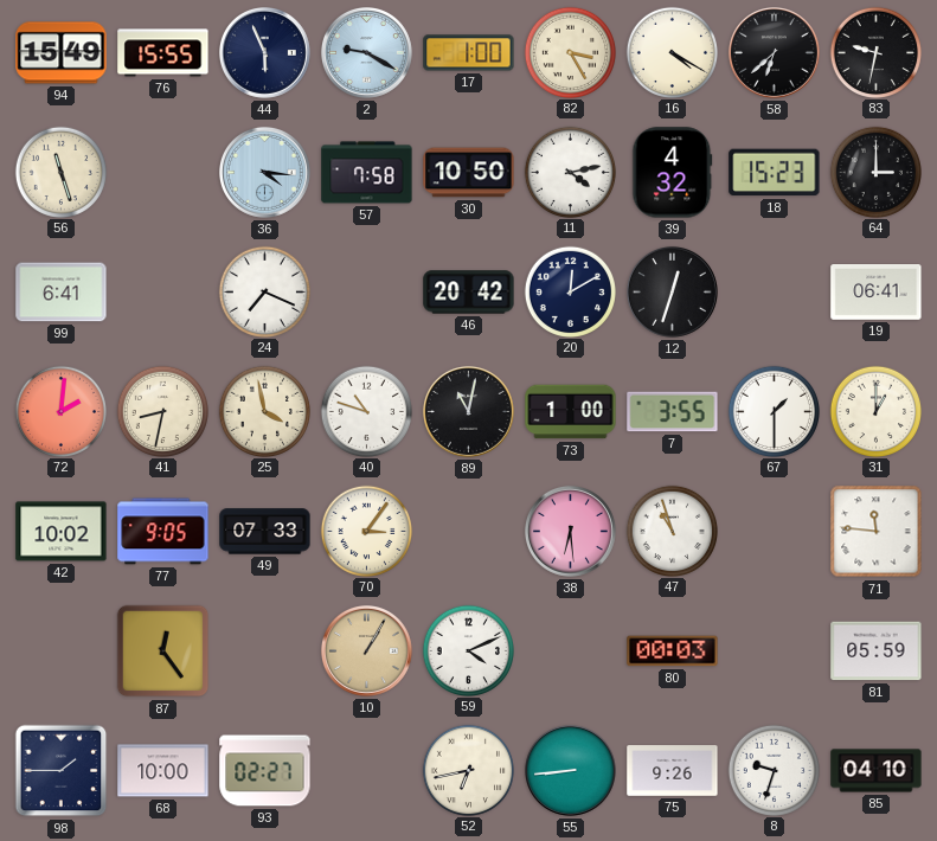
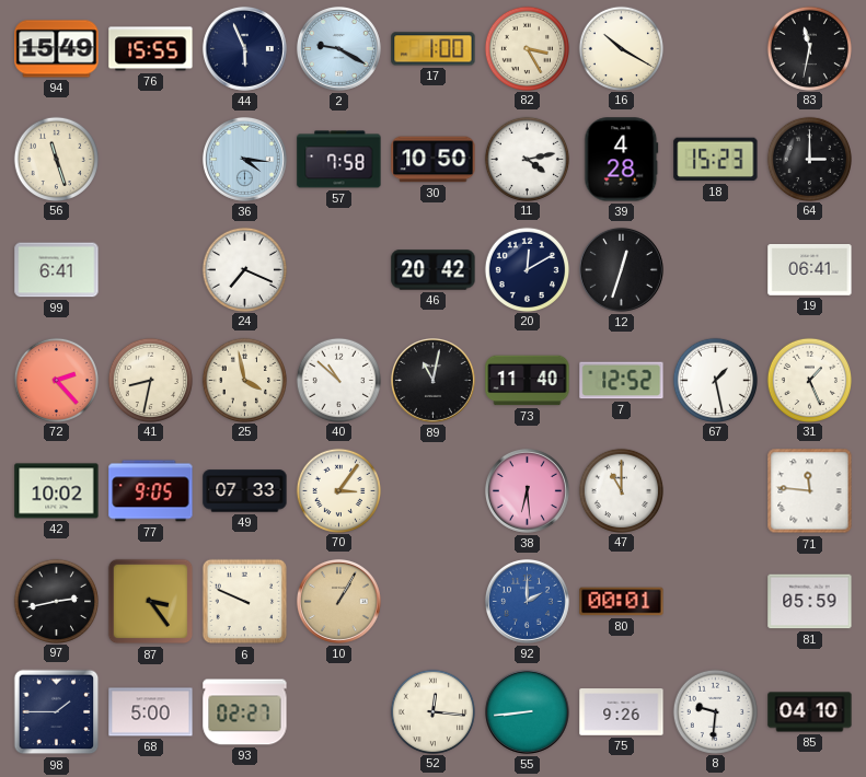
16: 4:20 -> 10:20 (621, 48)
58: 6:38 -> none (774, 52)
83: 9:32 -> 11:32 (809, 48)
39: 4:32 -> 4:28 (622, 160)
72: 2:01 -> 2:23 (56, 380)
40: 10:48 -> 10:52 (338, 380)
73: 1:00 -> 11:40 (528, 381)
7: 3:55 -> 12:52 (622, 381)
67: 1:30 -> 1:28 (715, 380)
31: 1:00 -> 1:26 (809, 380)
47: 10:57 -> 11:00 (621, 490)
97: none -> 2:43 (56, 601)
87: 12:24 -> 3:24 (151, 602)
6: none -> 9:49 (245, 602)
59: 4:11 -> none (468, 650)
92: none -> 2:00 (527, 601)
80: 00:03 -> 00:01 (622, 602)
68: 10:00 -> 5:00 (151, 712)
52: 6:43 -> 12:16 (432, 711)
8: 9:33 -> 9:31 (715, 711)
